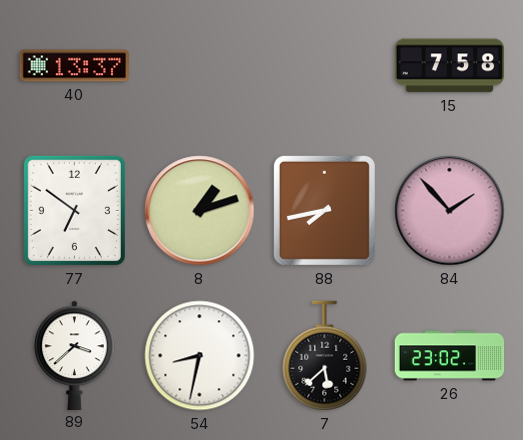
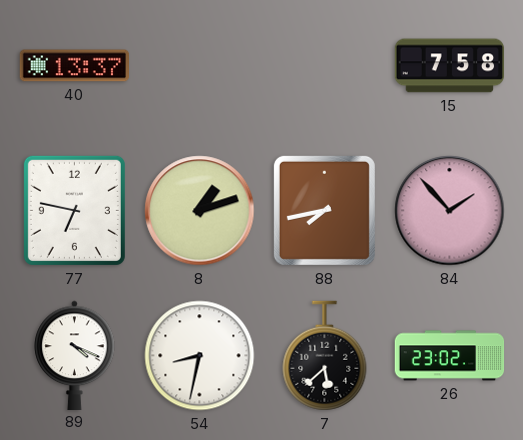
77: 6:51 -> 6:47 (74, 210)
89: 3:38 -> 4:19 (75, 355)
